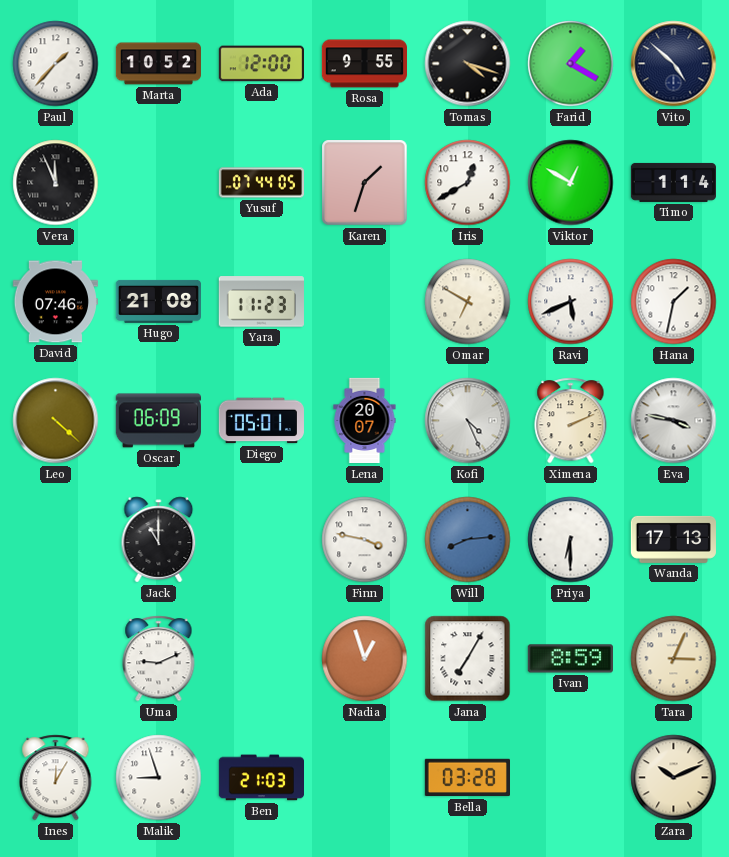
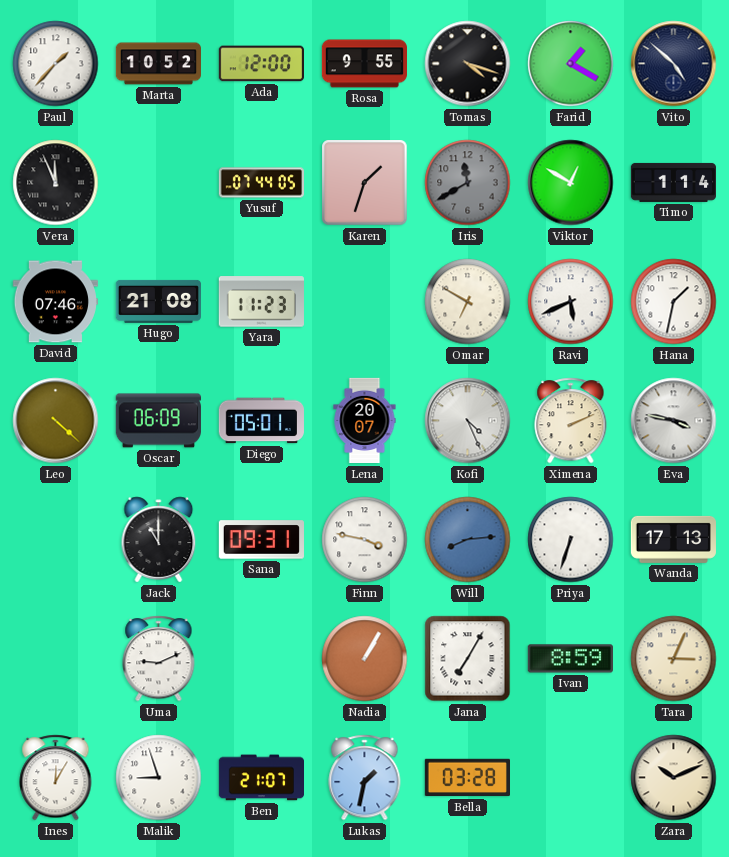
Iris: 12:40 -> 11:40 (468, 183)
Iris dial: white -> grey (468, 183)
Sana: none -> 09:31 (261, 540)
Priya: 6:30 -> 6:33 (571, 540)
Nadia: 12:57 -> 1:05 (365, 659)
Ben: 21:03 -> 21:07 (261, 778)
Lukas: none -> 1:32 (365, 778)
